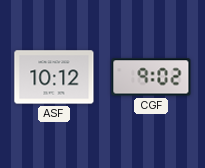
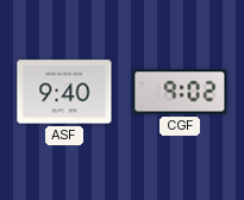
ASF: 10:12 -> 9:40 (64, 92)
